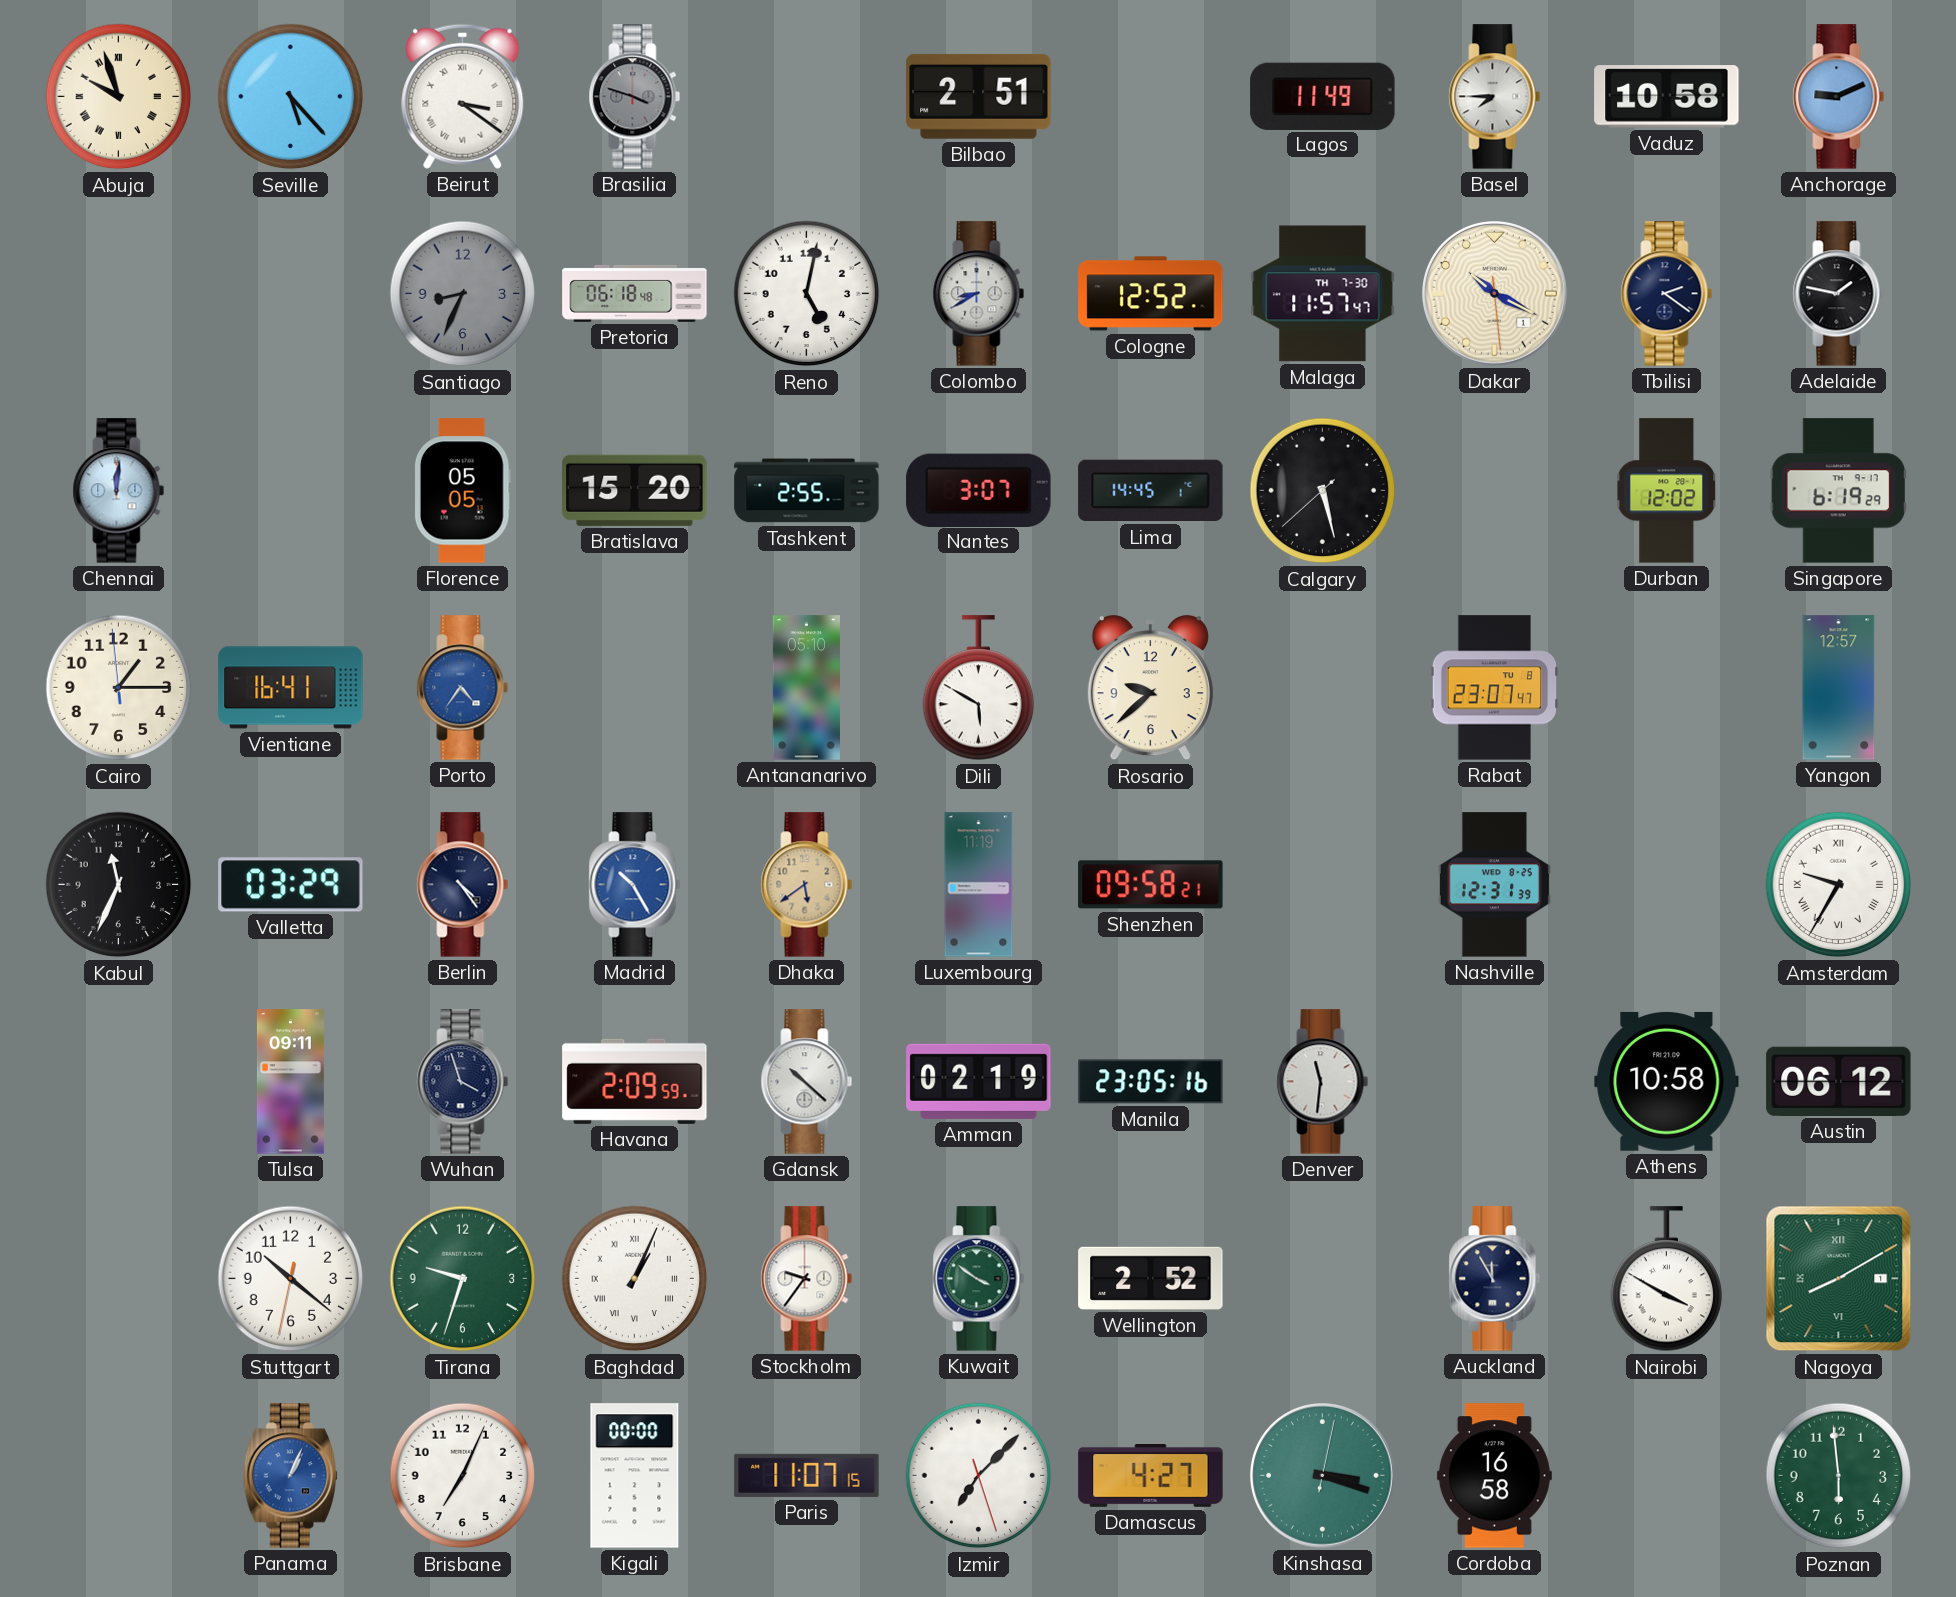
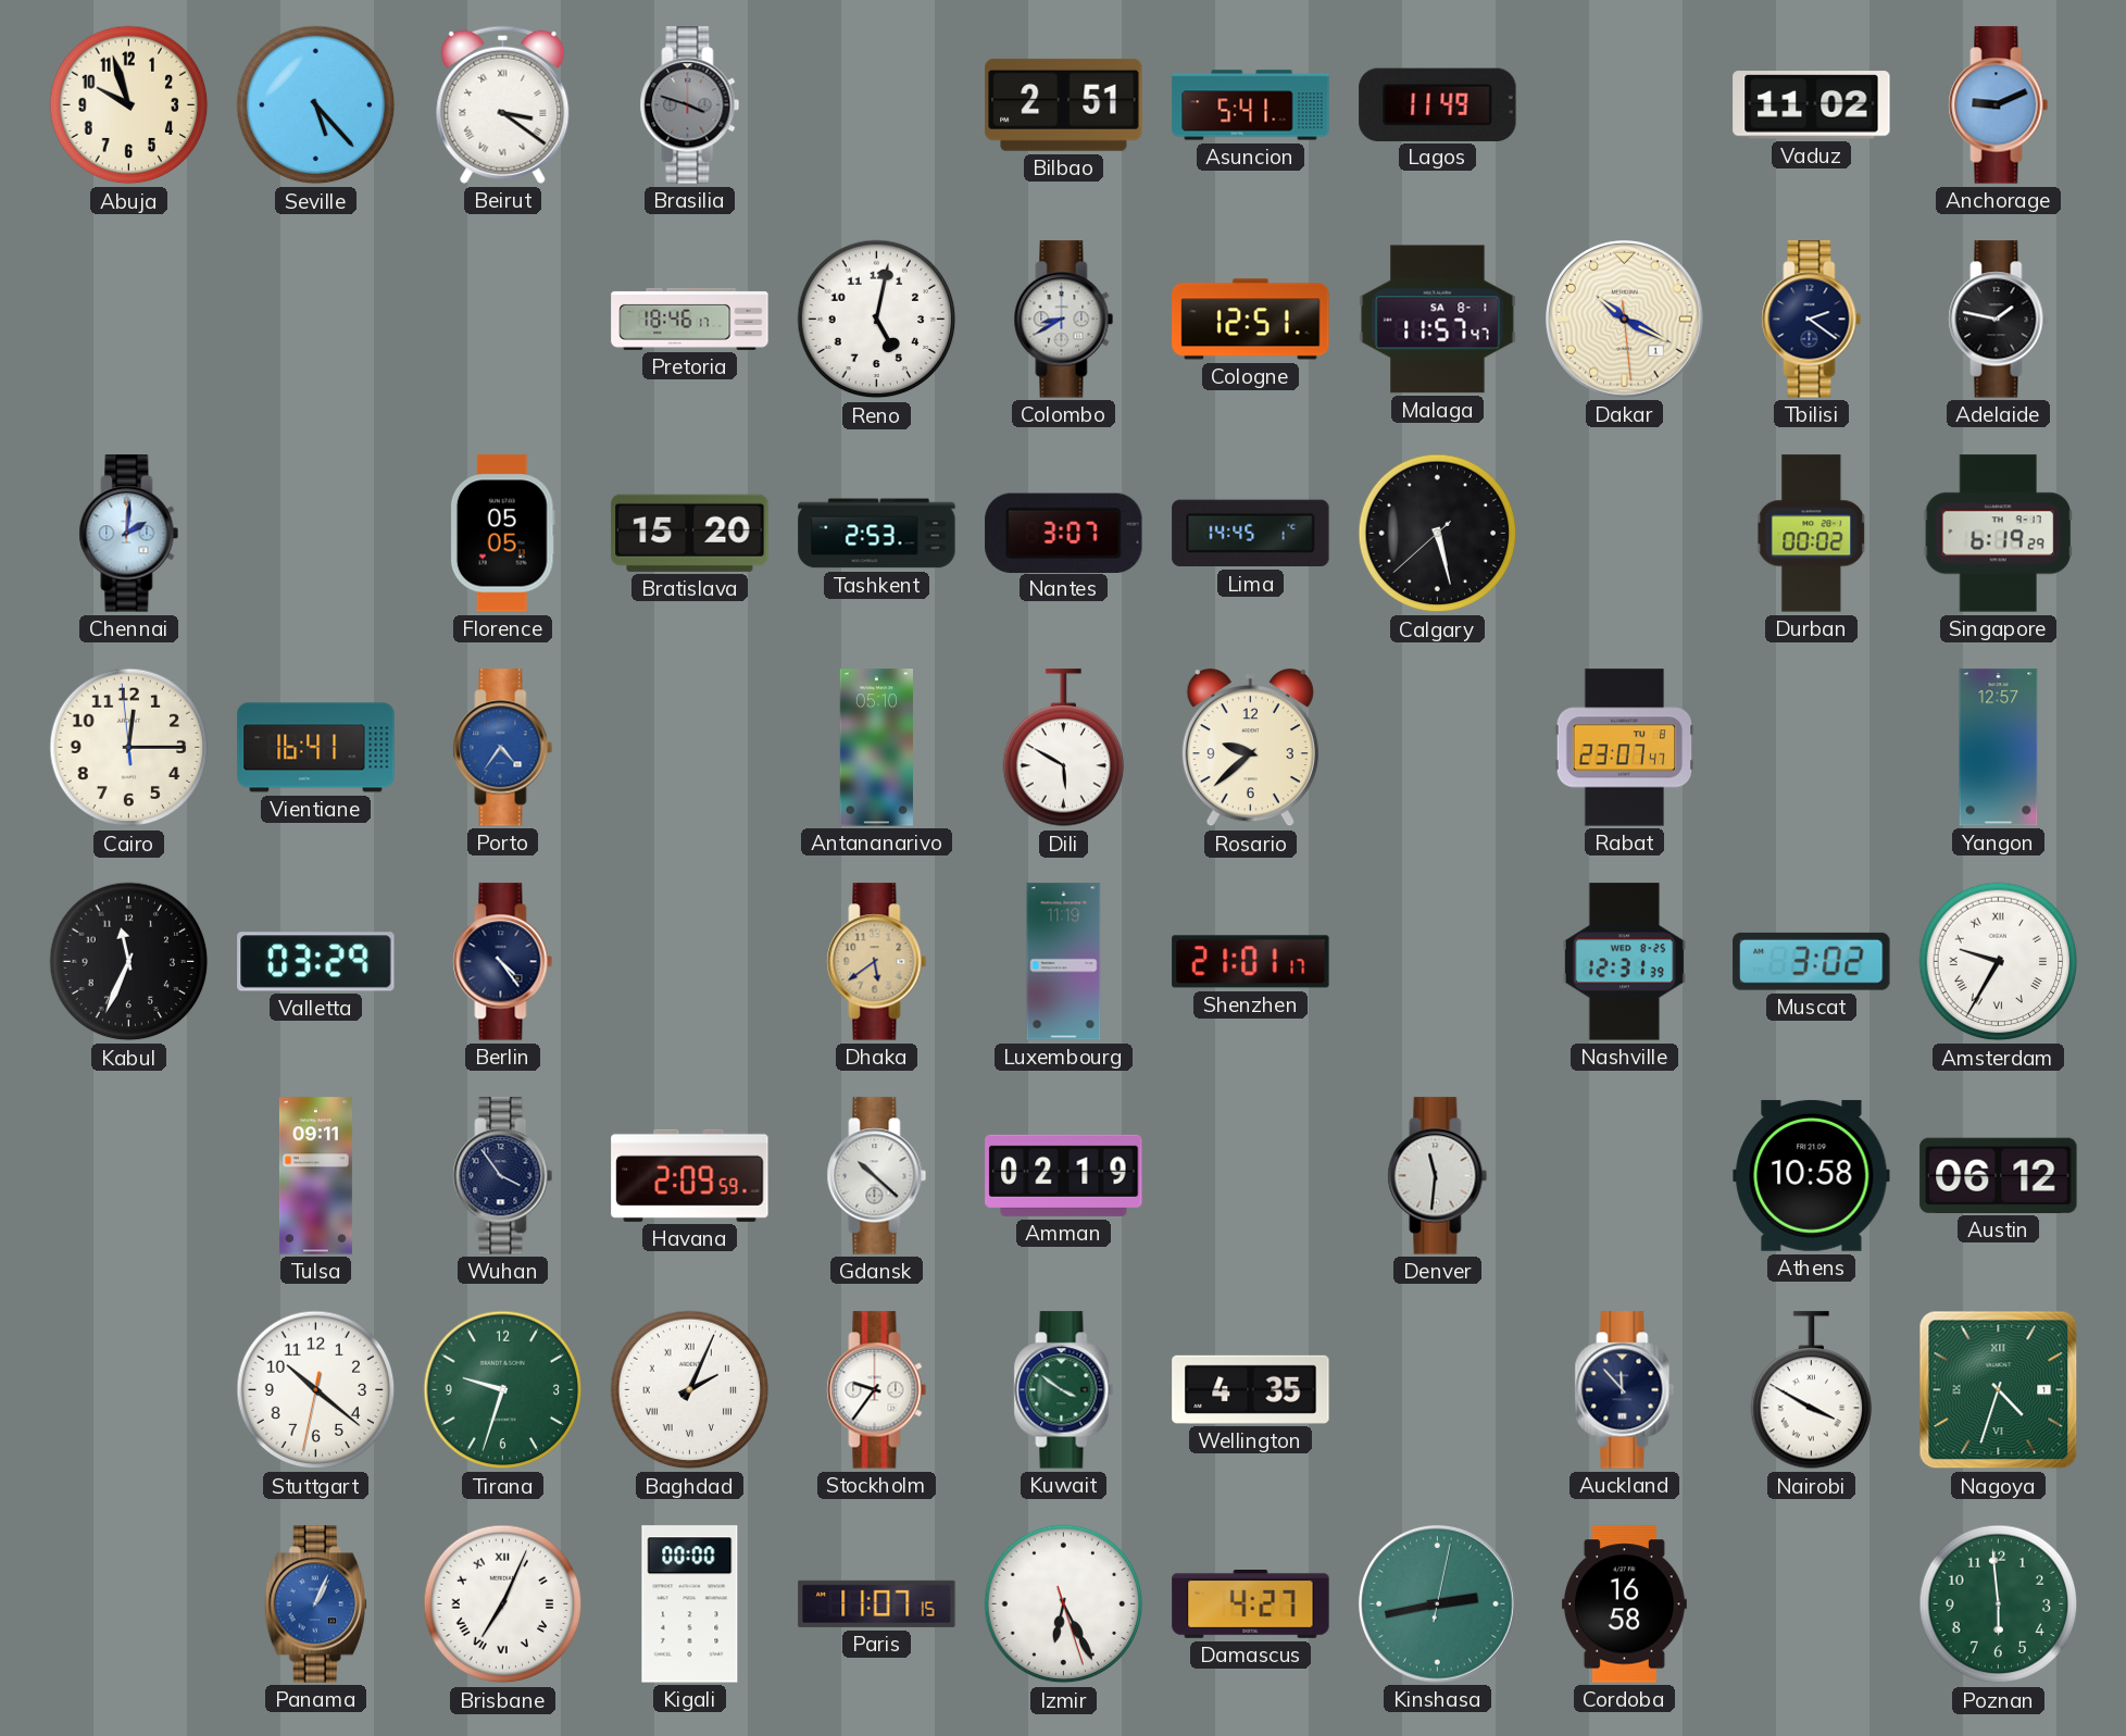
Abuja numerals: Roman -> Arabic (129, 105)
Asuncion: none -> 5:41 (1251, 105)
Basel: 7:45 -> none (1495, 97)
Vaduz: 10:58 -> 11:02 (1812, 105)
Santiago: 8:34 -> none (463, 294)
Pretoria: 06:18 -> 18:46 (690, 319)
Cologne: 12:52 -> 12:51 (1251, 320)
Malaga date: TH 7-30 -> SA 8-1 (1438, 320)
Chennai: 12:01 -> 2:01 (129, 534)
Tashkent: 2:55 -> 2:53 (877, 534)
Durban: 12:02 -> 00:02 (1812, 534)
Cairo: 1:14 -> 12:14 (129, 748)
Madrid: 10:25 -> none (635, 885)
Shenzhen: 09:58 -> 21:01 (1251, 962)
Muscat: none -> 3:02 (1812, 961)
Wuhan: 3:57 -> 3:54 (503, 1176)
Manila: 23:05 -> none (1151, 1082)
Baghdad: 1:04 -> 2:04 (690, 1390)
Wellington: 2:52 -> 4:35 (1251, 1389)
Auckland: 11:55 -> 11:53 (1625, 1390)
Nagoya: 8:10 -> 4:33 (1999, 1390)
Brisbane numerals: Arabic -> Roman (503, 1604)
Izmir: 7:07 -> 6:25 (1064, 1604)
Kinshasa: 3:18 -> 2:43 (1437, 1603)
